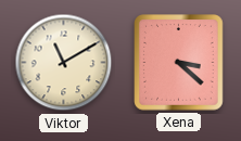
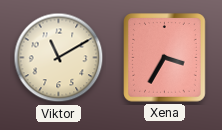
Xena: 3:22 -> 3:35 (165, 58)
